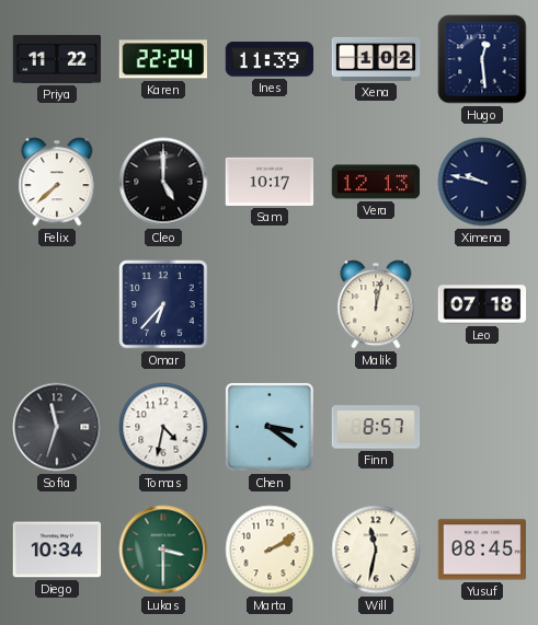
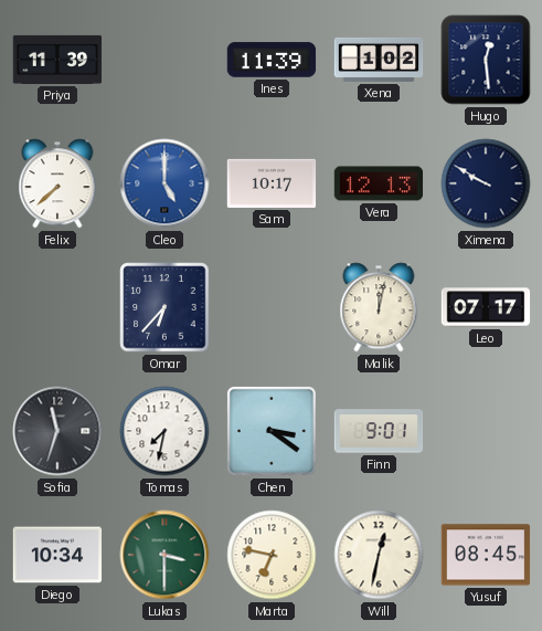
Priya: 11:22 -> 11:39 (57, 60)
Karen: 22:24 -> none (162, 59)
Cleo dial: black -> blue (164, 183)
Ximena: 9:47 -> 9:50 (486, 183)
Leo: 07:18 -> 07:17 (486, 307)
Tomas: 4:32 -> 7:32 (164, 431)
Finn: 8:57 -> 9:01 (379, 431)
Marta: 2:10 -> 6:47 (272, 555)
Will: 11:32 -> 12:32 (379, 555)
